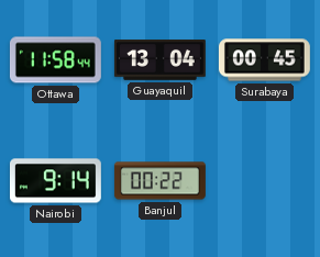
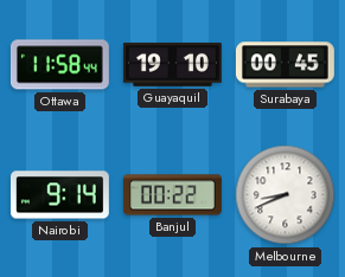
Guayaquil: 13:04 -> 19:10 (172, 65)
Melbourne: none -> 8:41 (286, 195)
